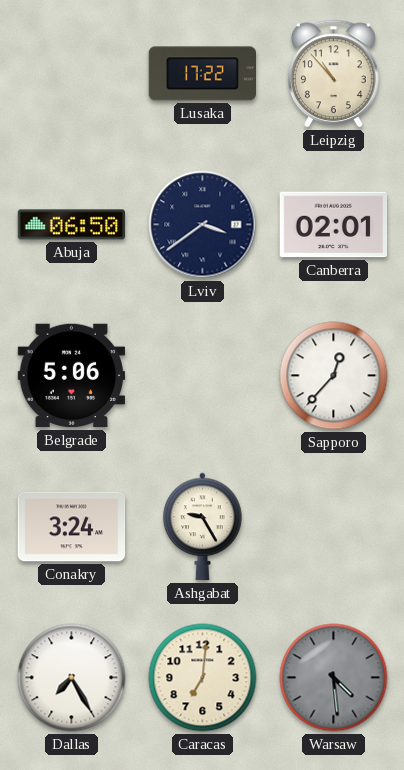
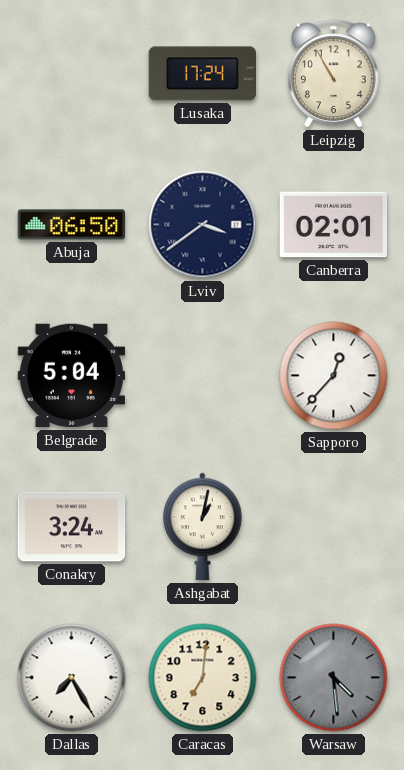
Lusaka: 17:22 -> 17:24 (202, 74)
Leipzig: 10:53 -> 10:55 (334, 74)
Belgrade: 5:06 -> 5:04 (72, 376)
Ashgabat: 9:25 -> 1:02 (203, 527)
